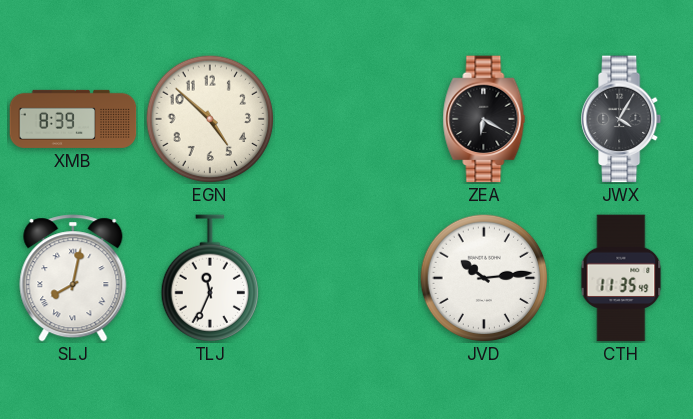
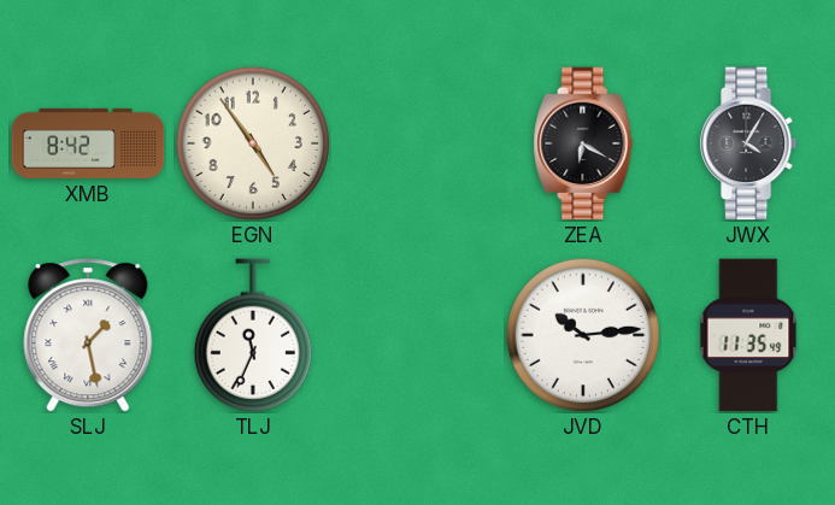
XMB: 8:39 -> 8:42 (88, 143)
EGN: 4:52 -> 4:54 (253, 143)
SLJ: 8:02 -> 1:28 (88, 335)
